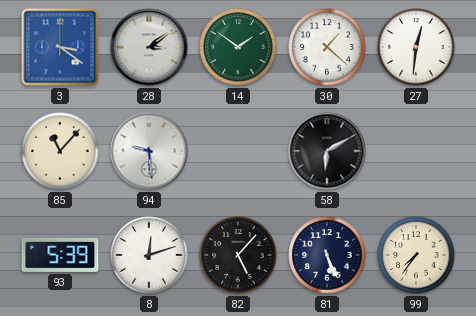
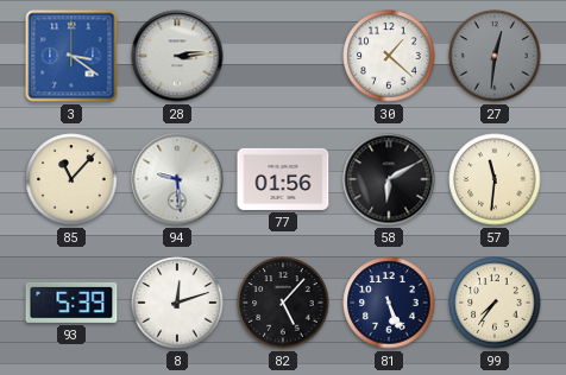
28: 3:09 -> 3:14 (177, 56)
14: 1:51 -> none (238, 47)
27 dial: white -> grey (495, 56)
77: none -> 01:56 (283, 179)
57: none -> 11:31 (495, 179)
